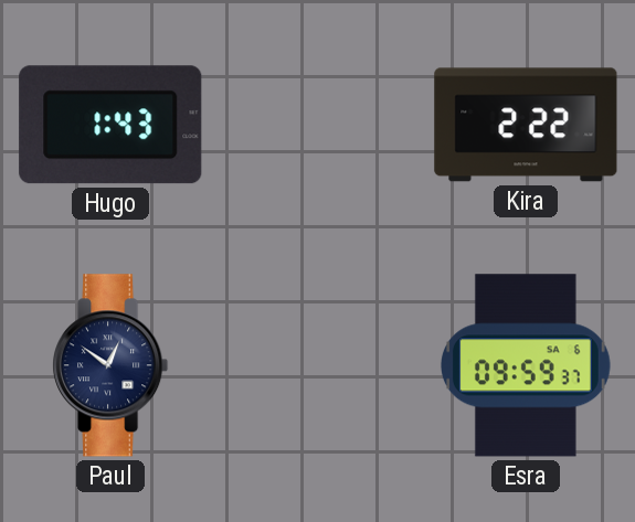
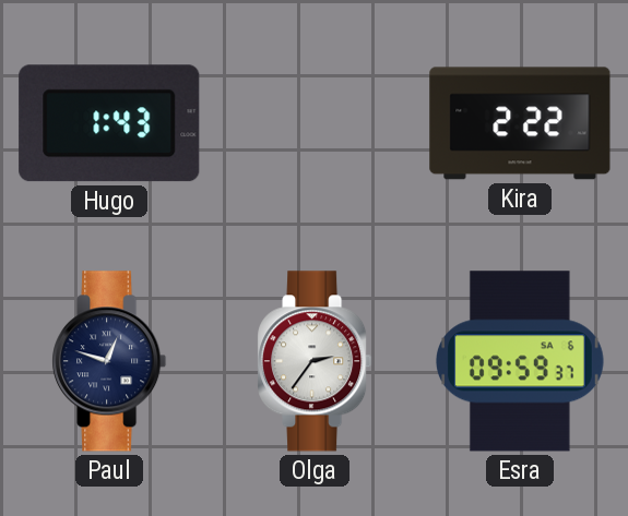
Paul: 12:51 -> 12:48 (109, 361)
Olga: none -> 2:36 (315, 361)
